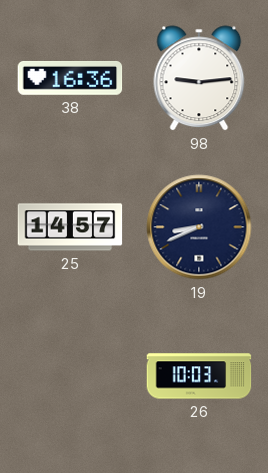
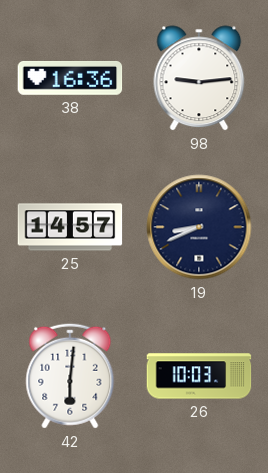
42: none -> 6:01 (70, 376)
